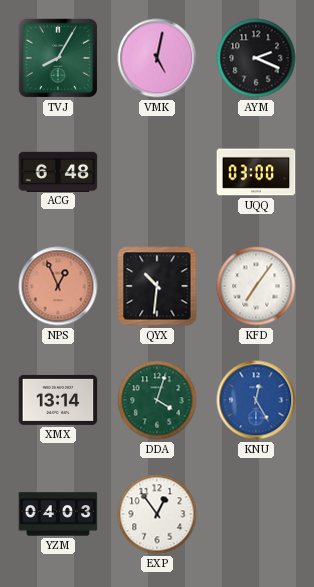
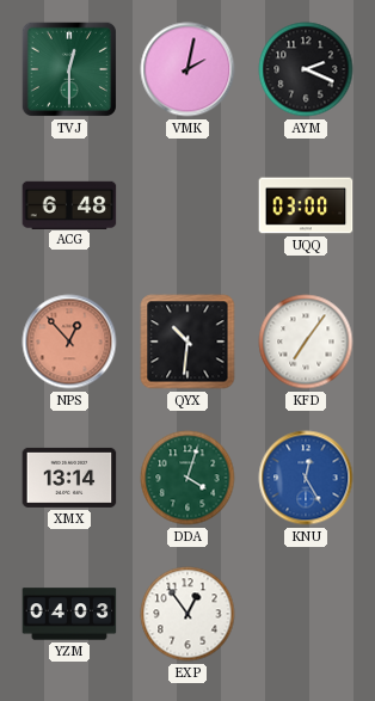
TVJ: 8:05 -> 12:30 (69, 69)
VMK: 5:02 -> 2:02 (187, 69)
NPS: 12:56 -> 12:53 (69, 342)
